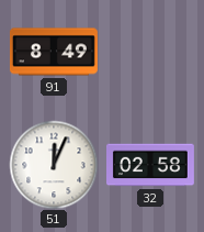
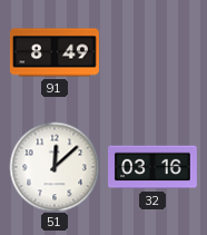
51: 12:04 -> 12:08 (55, 167)
32: 02:58 -> 03:16 (154, 167)
